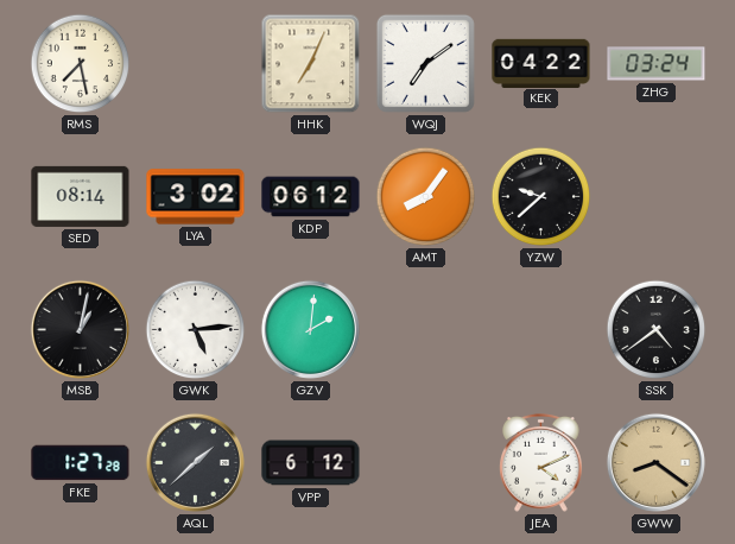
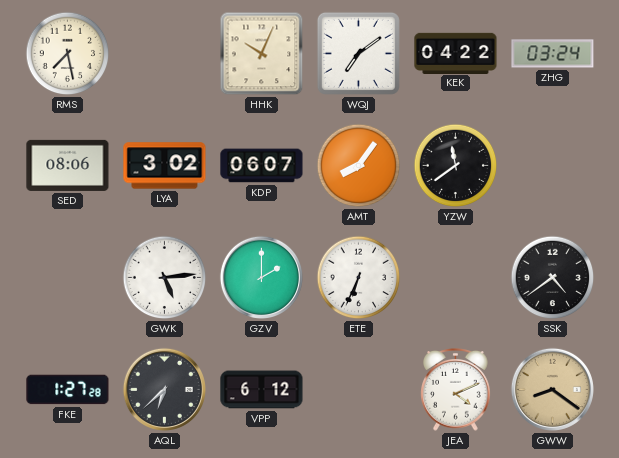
HHK: 7:04 -> 10:04 (262, 54)
SED: 08:14 -> 08:06 (68, 165)
KDP: 06:12 -> 06:07 (262, 166)
YZW: 9:38 -> 11:39 (456, 166)
MSB: 1:02 -> none (80, 329)
GZV: 2:01 -> 2:00 (261, 277)
ETE: none -> 6:34 (359, 278)
AQL: 1:38 -> 6:38 (164, 389)
